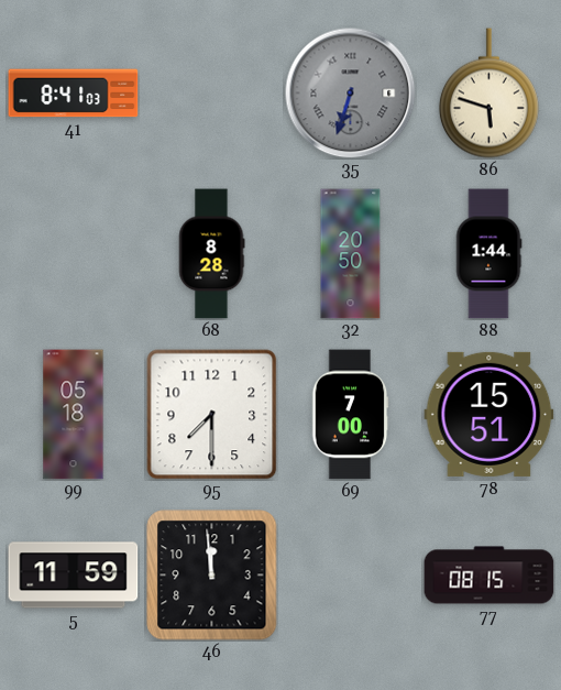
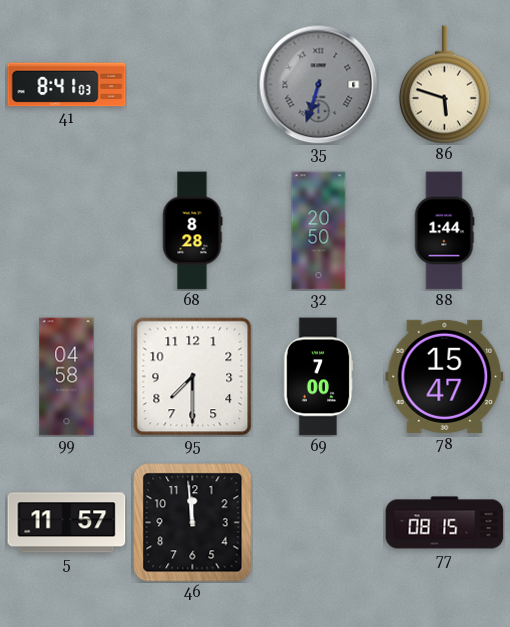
99: 05:18 -> 04:58 (67, 377)
78: 15:51 -> 15:47 (445, 376)
5: 11:59 -> 11:57 (67, 523)
